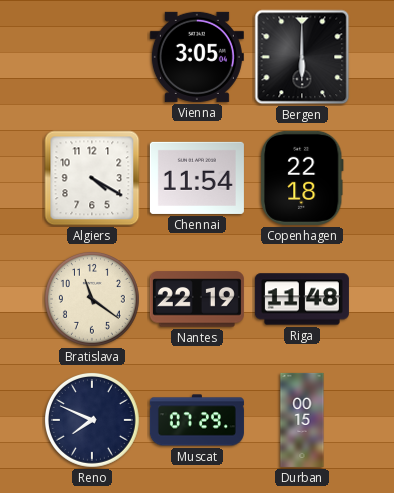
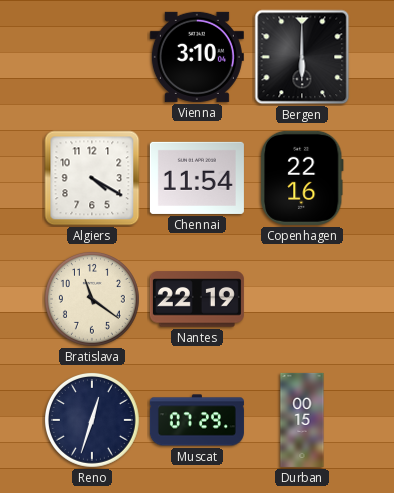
Vienna: 3:05 -> 3:10 (197, 57)
Copenhagen: 22:18 -> 22:16 (302, 178)
Riga: 11:48 -> none (302, 299)
Reno: 7:49 -> 12:33 (92, 420)
